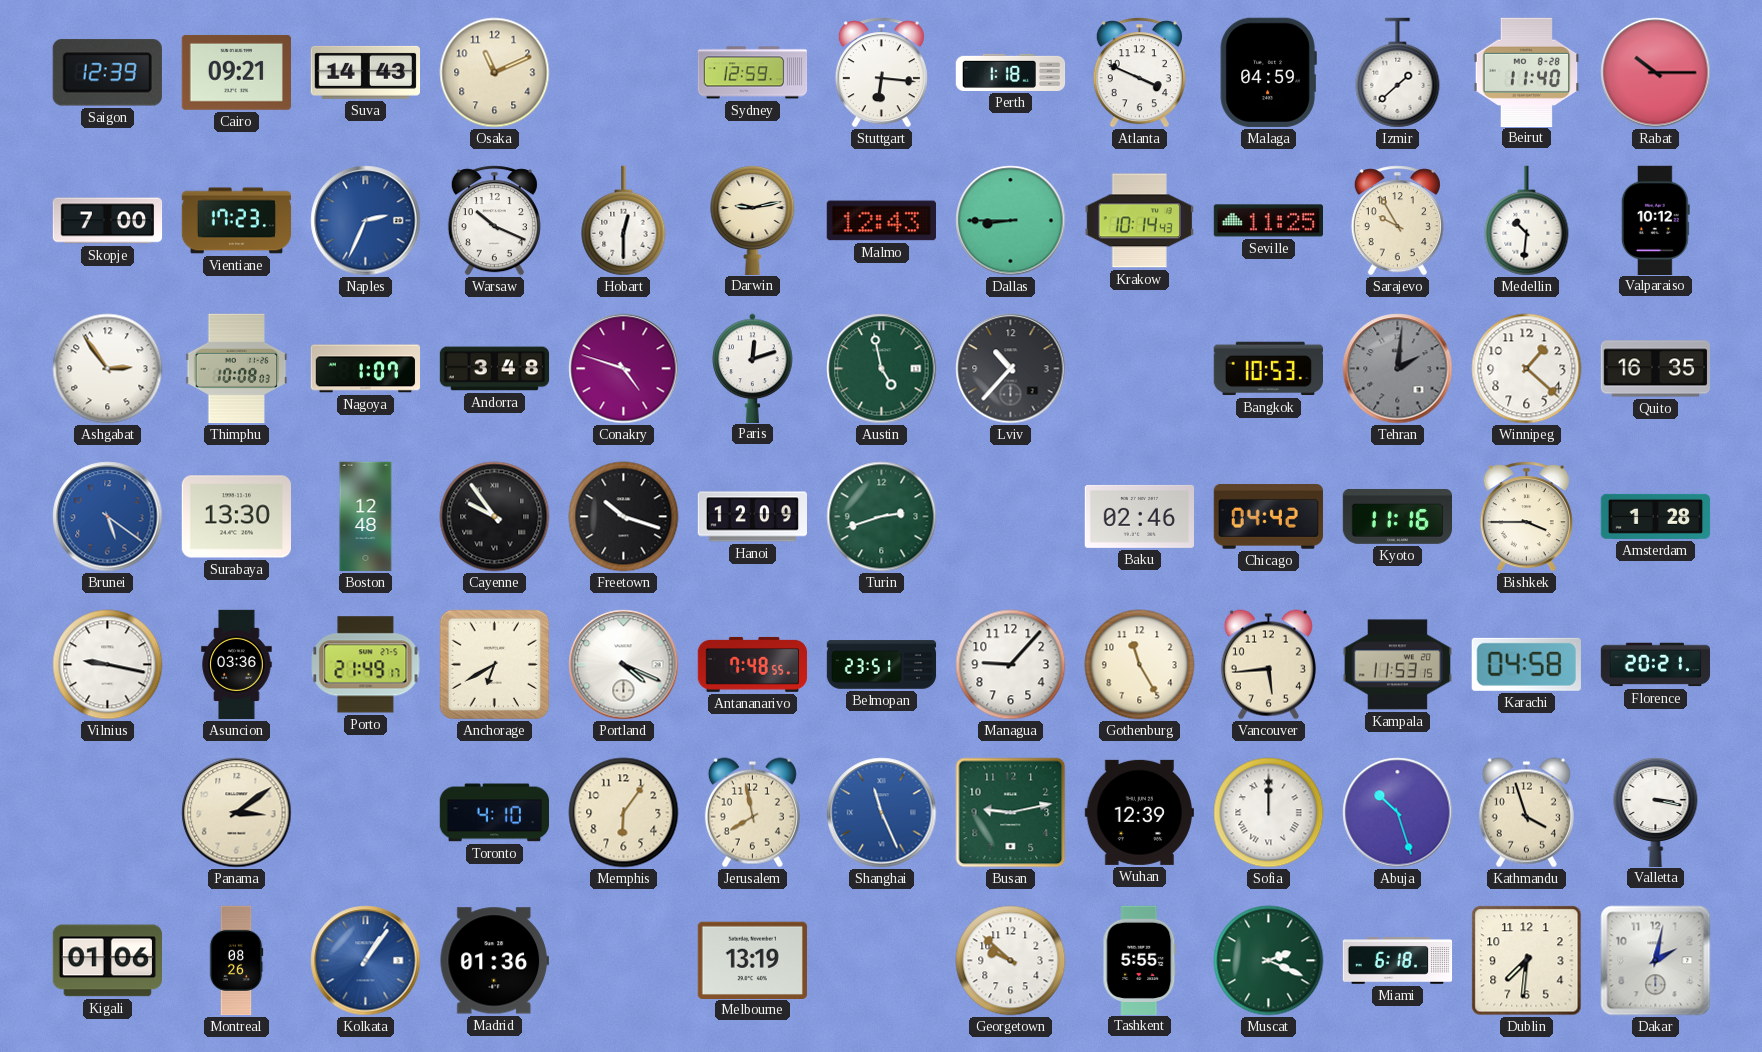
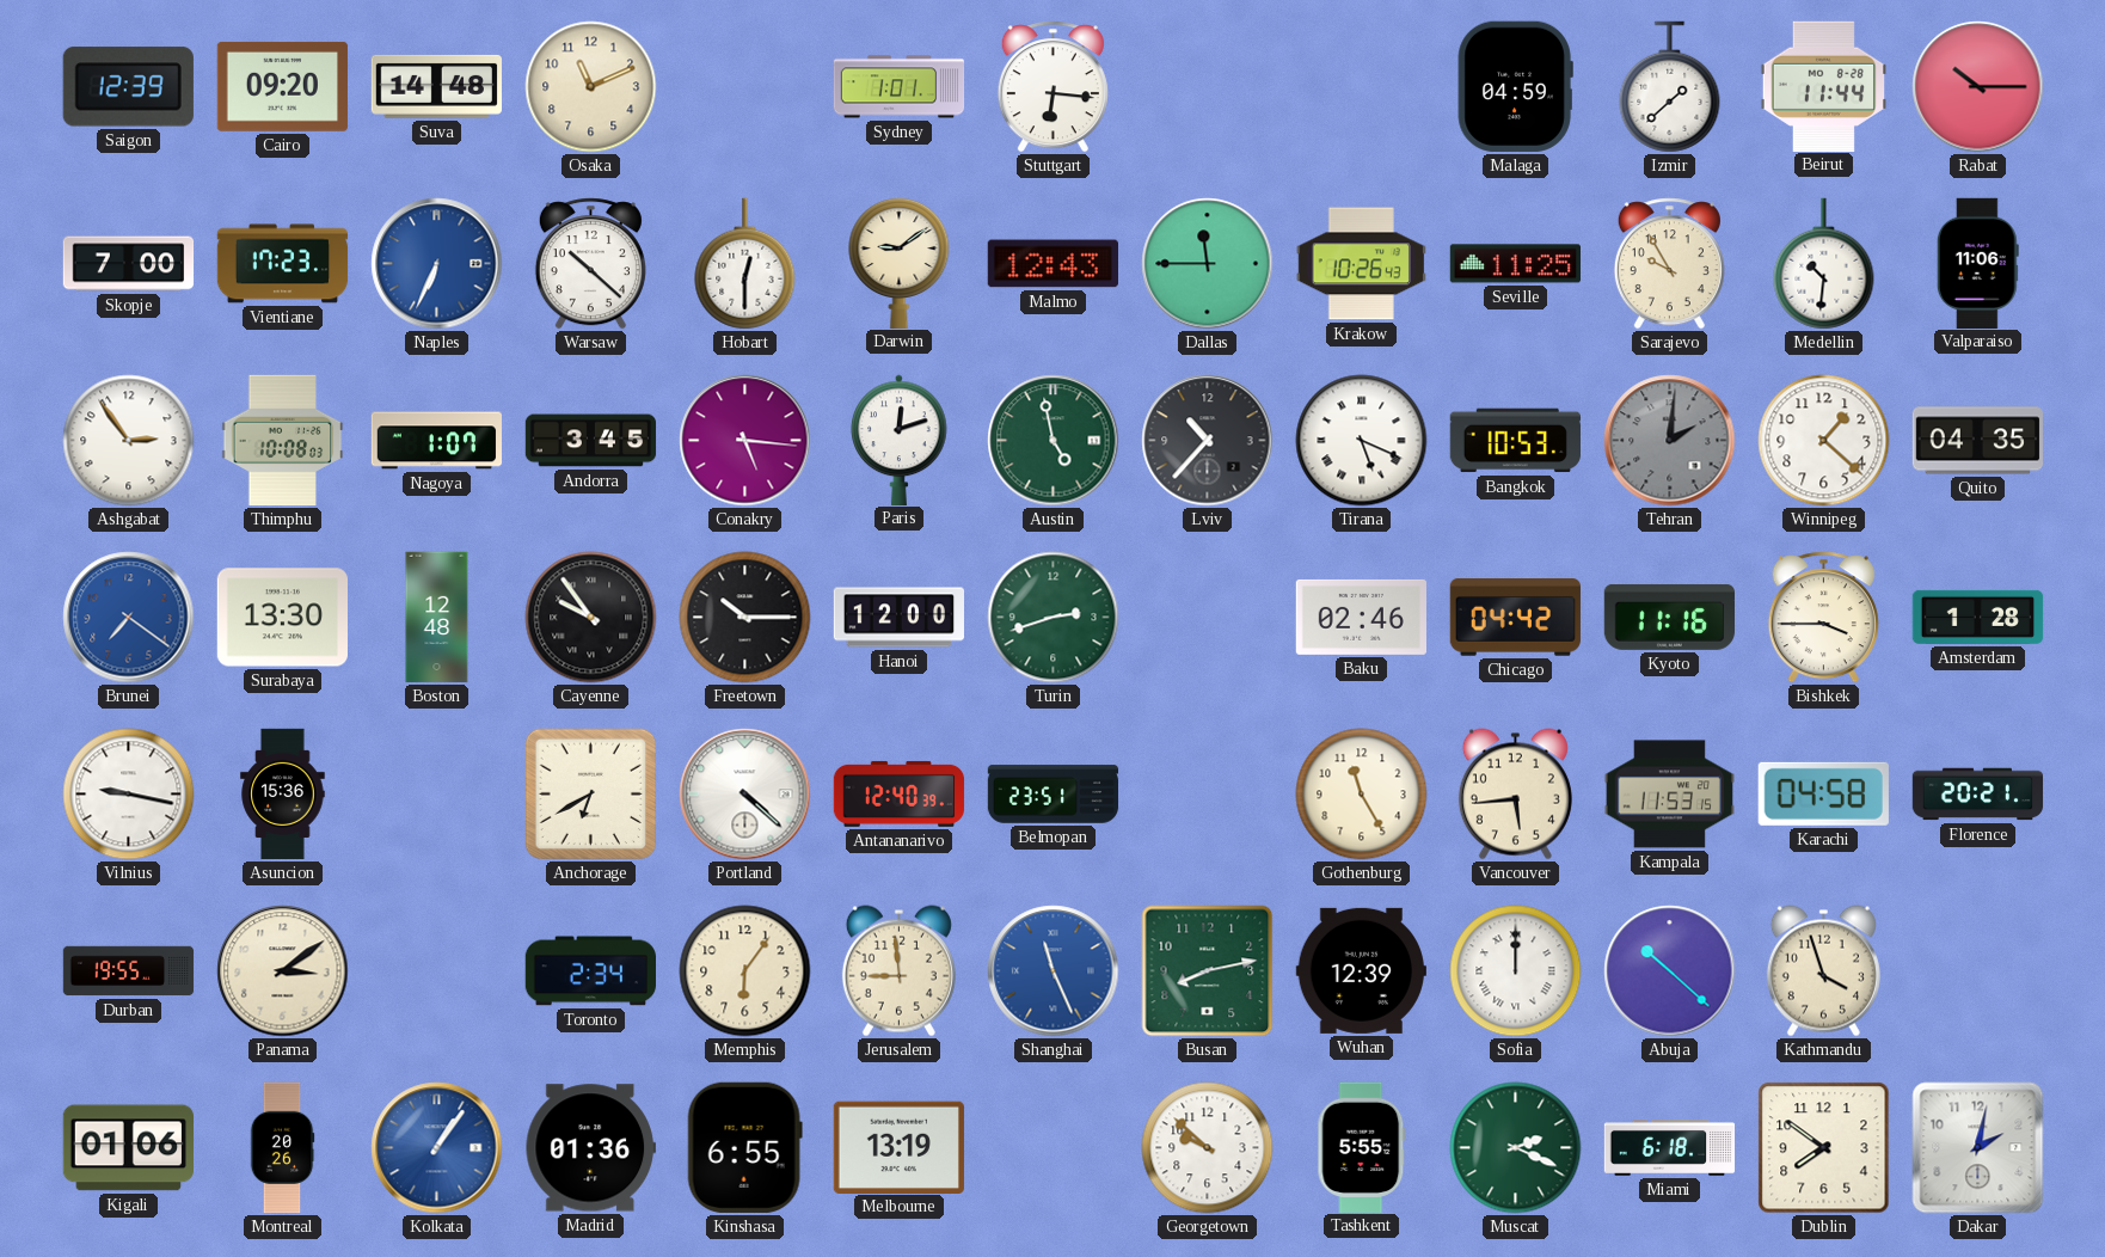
Cairo: 09:21 -> 09:20 (282, 86)
Suva: 14:43 -> 14:48 (436, 86)
Sydney: 12:59 -> 1:01 (900, 87)
Perth: 1:18 -> none (1011, 72)
Atlanta: 3:49 -> none (1139, 73)
Beirut: 11:40 -> 11:44 (1824, 86)
Naples: 2:34 -> 6:34 (437, 264)
Warsaw: 10:19 -> 10:22 (590, 264)
Darwin: 9:13 -> 9:09 (900, 262)
Dallas: 8:45 -> 11:45 (1208, 264)
Krakow: 10:14 -> 10:26 (1361, 264)
Valparaiso: 10:12 -> 11:06 (1977, 263)
Andorra: 3:48 -> 3:45 (591, 441)
Conakry: 4:48 -> 5:16 (745, 441)
Tirana: none -> 5:19 (1362, 441)
Quito: 16:35 -> 04:35 (1977, 441)
Brunei: 5:21 -> 7:21 (129, 618)
Freetown: 10:18 -> 10:15 (745, 618)
Hanoi: 12:09 -> 12:00 (898, 618)
Asuncion: 03:36 -> 15:36 (283, 795)
Porto: 21:49 -> none (366, 665)
Portland: 4:19 -> 4:22 (745, 795)
Antananarivo: 7:48 -> 12:40 (900, 793)
Managua: 9:07 -> none (1011, 665)
Durban: none -> 19:55 (129, 971)
Toronto: 4:10 -> 2:34 (590, 971)
Jerusalem: 7:58 -> 8:59 (898, 971)
Busan: 9:13 -> 8:13 (1208, 971)
Abuja: 10:27 -> 10:22 (1670, 971)
Valletta: 3:17 -> none (1656, 811)
Montreal: 08:26 -> 20:26 (282, 1148)
Kinshasa: none -> 6:55 (744, 1147)
Dublin: 7:31 -> 7:51 (1824, 1148)
